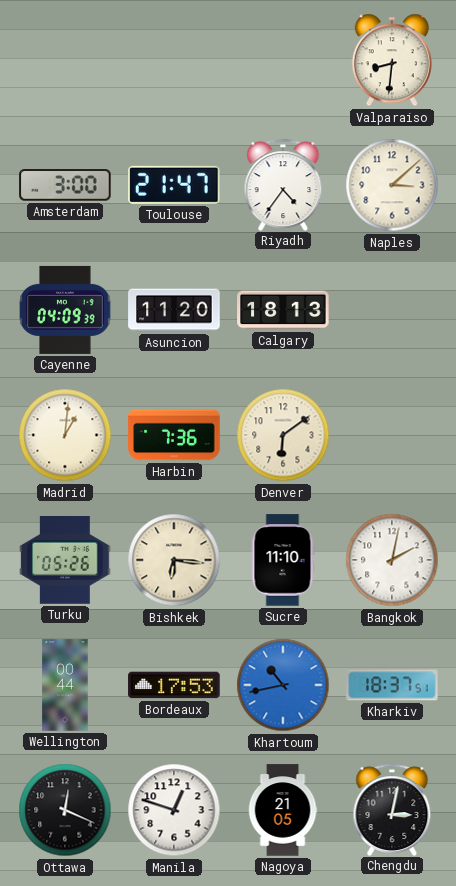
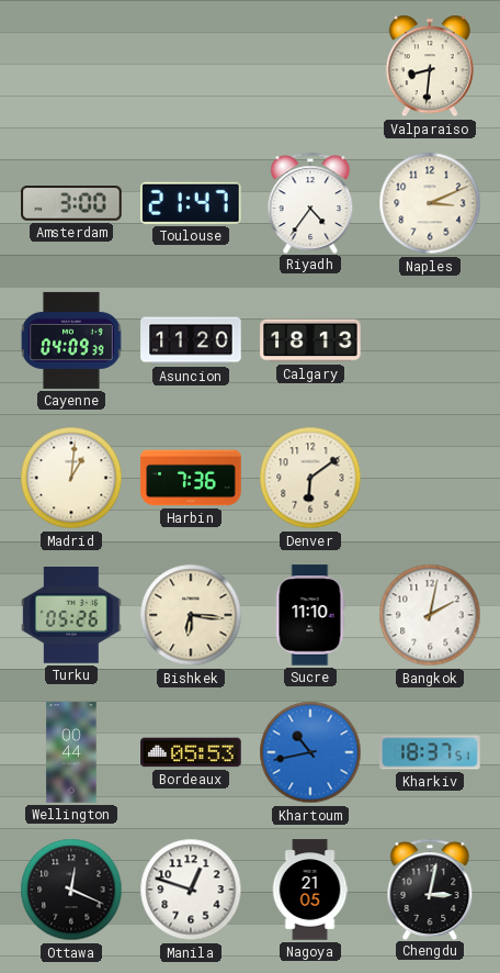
Naples: 3:08 -> 3:11 (430, 203)
Bordeaux: 17:53 -> 05:53 (191, 752)
